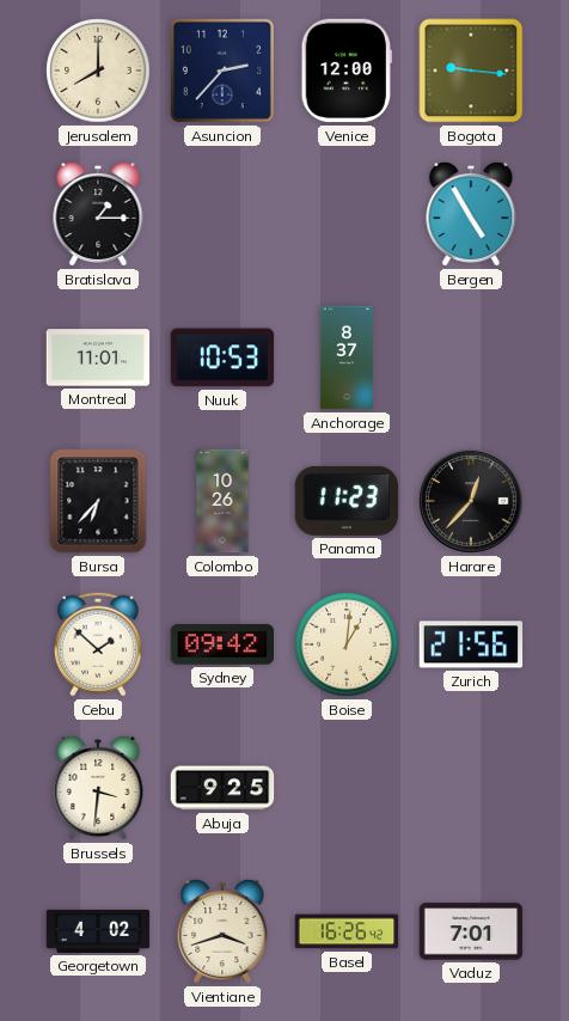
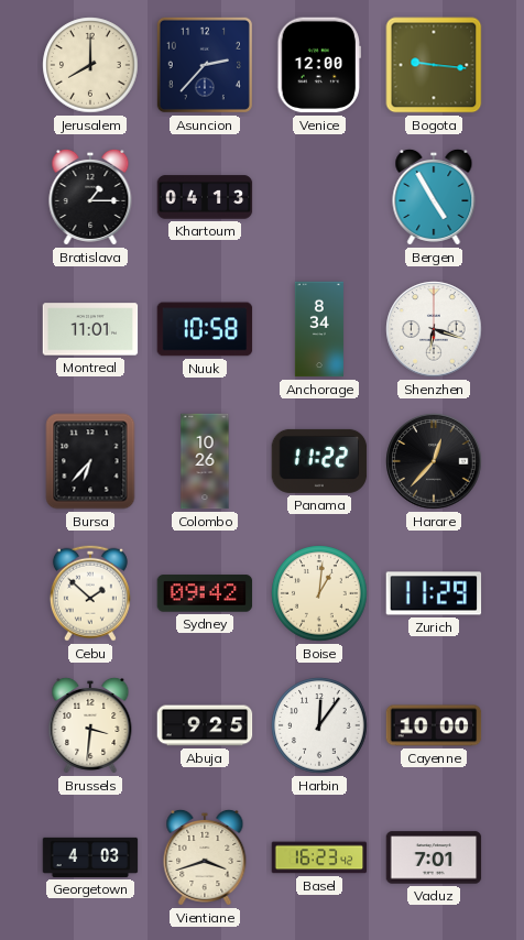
Khartoum: none -> 04:13 (205, 197)
Nuuk: 10:53 -> 10:58 (205, 329)
Anchorage: 8:37 -> 8:34 (318, 329)
Shenzhen: none -> 6:18 (434, 329)
Panama: 11:23 -> 11:22 (319, 461)
Zurich: 21:56 -> 11:29 (434, 593)
Harbin: none -> 12:06 (319, 725)
Cayenne: none -> 10:00 (434, 725)
Georgetown: 4:02 -> 4:03 (90, 857)
Basel: 16:26 -> 16:23 (319, 857)
